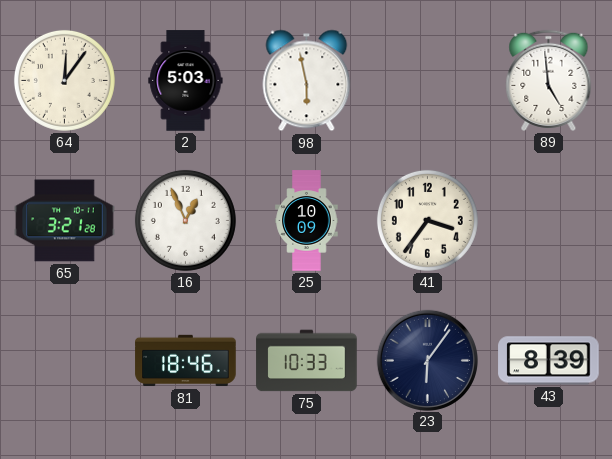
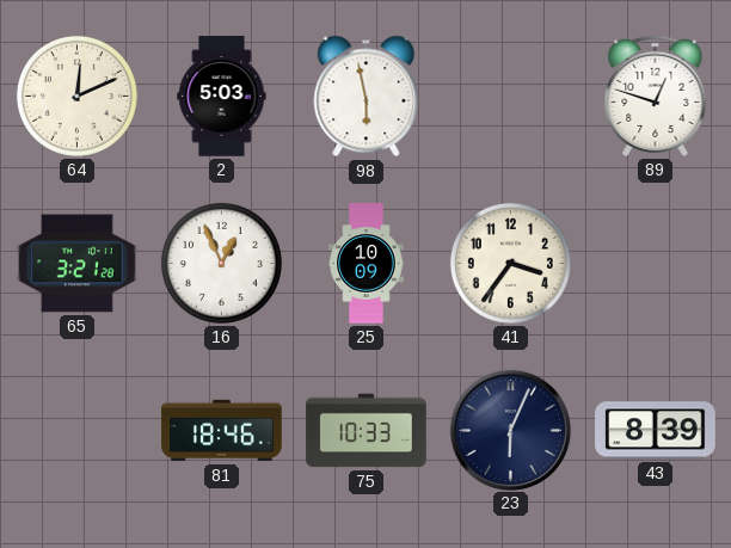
64: 12:06 -> 12:11 (76, 96)
89: 4:59 -> 12:48 (656, 96)
23: 6:06 -> 6:04 (510, 430)
